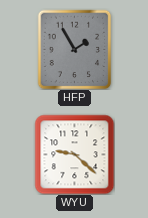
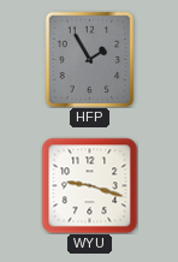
WYU: 9:22 -> 9:18 (89, 185)
